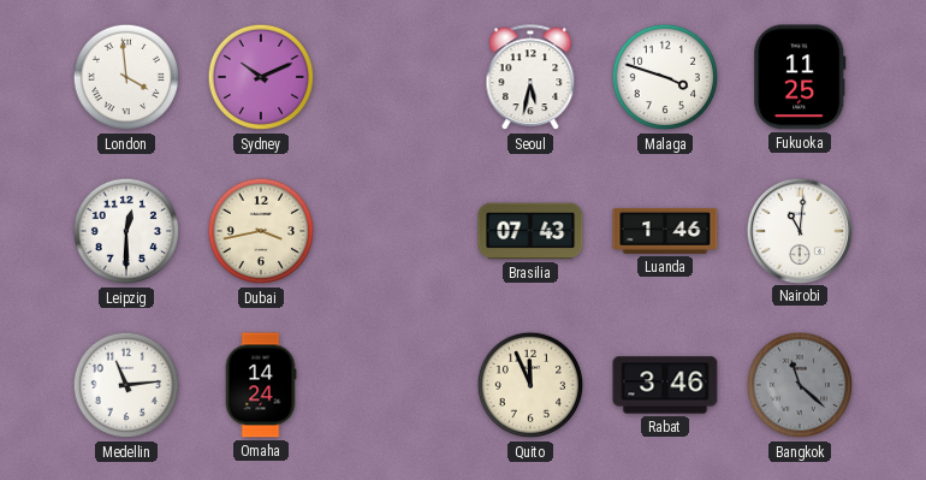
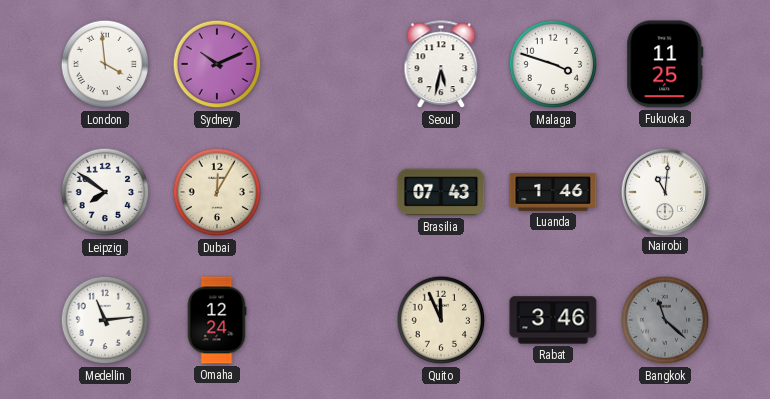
Leipzig: 12:30 -> 7:51 (105, 192)
Dubai: 3:43 -> 12:05 (217, 192)
Omaha: 14:24 -> 12:24 (217, 320)
